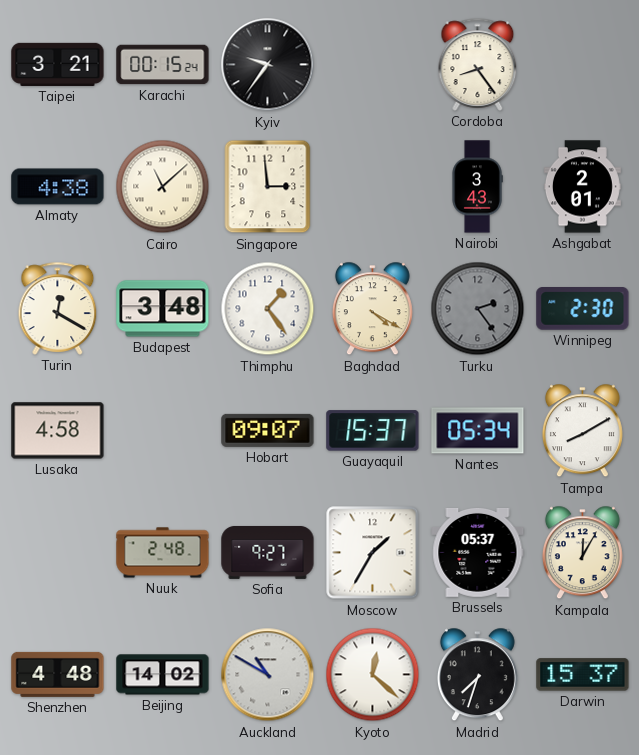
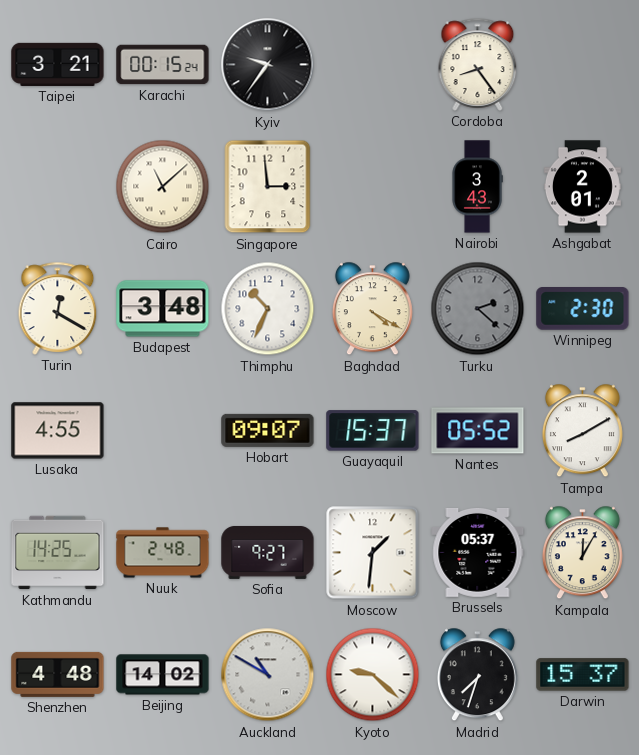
Almaty: 4:38 -> none (58, 187)
Thimphu: 1:24 -> 10:34 (268, 309)
Turku: 2:24 -> 2:22 (478, 309)
Lusaka: 4:58 -> 4:55 (58, 431)
Nantes: 05:34 -> 05:52 (478, 431)
Kathmandu: none -> 14:25 (58, 553)
Moscow: 1:35 -> 1:31 (373, 553)
Kyoto: 12:22 -> 9:22 (373, 675)
